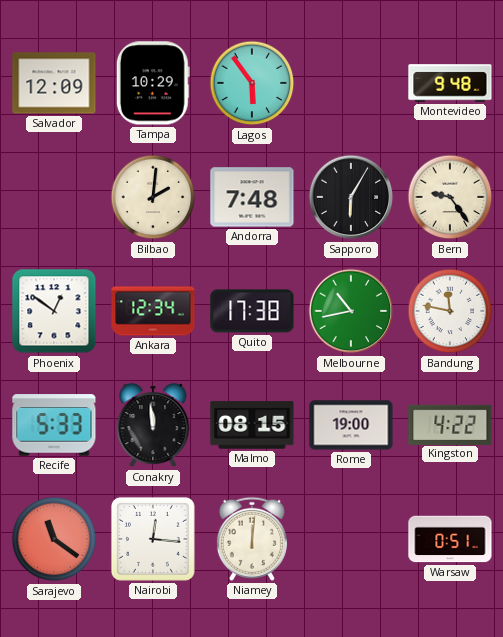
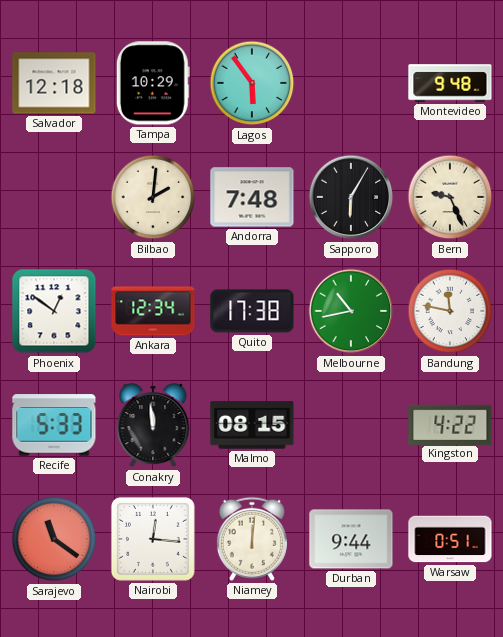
Salvador: 12:09 -> 12:18 (54, 83)
Bern: 9:24 -> 9:26 (450, 197)
Rome: 19:00 -> none (351, 425)
Durban: none -> 9:44 (351, 539)
